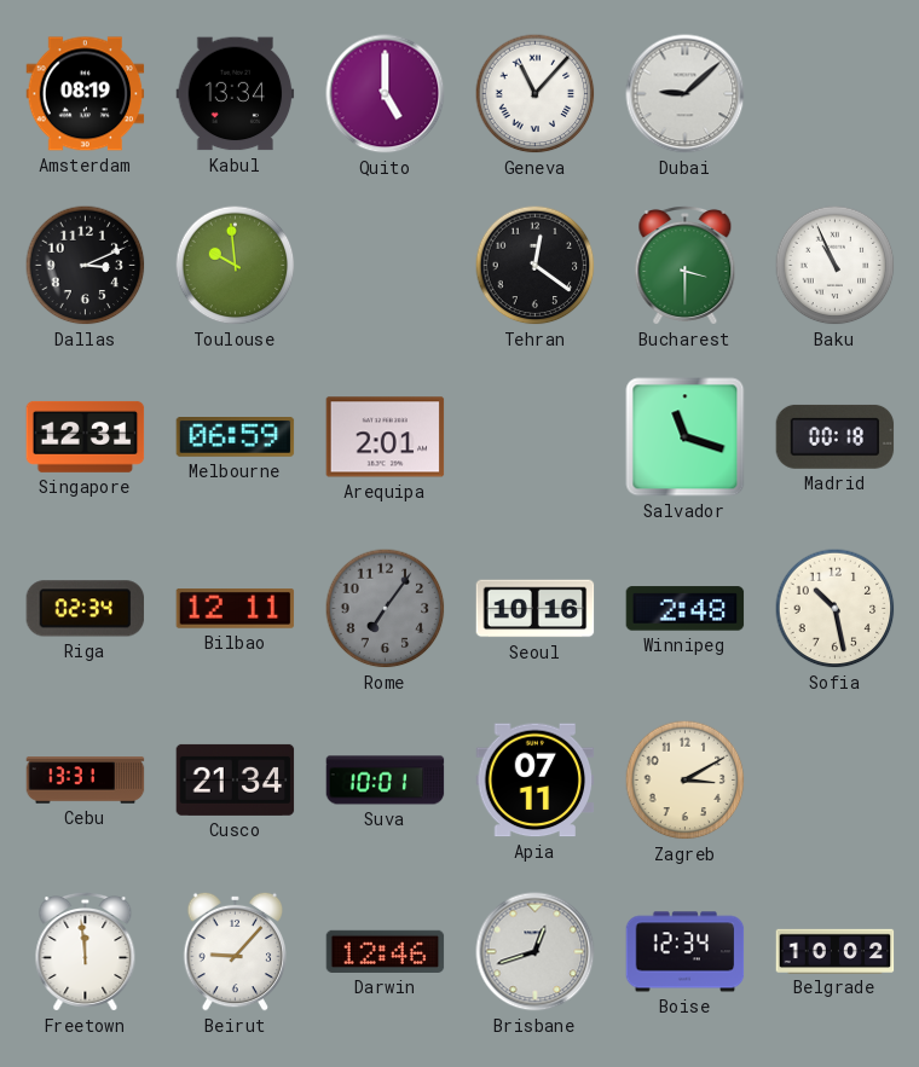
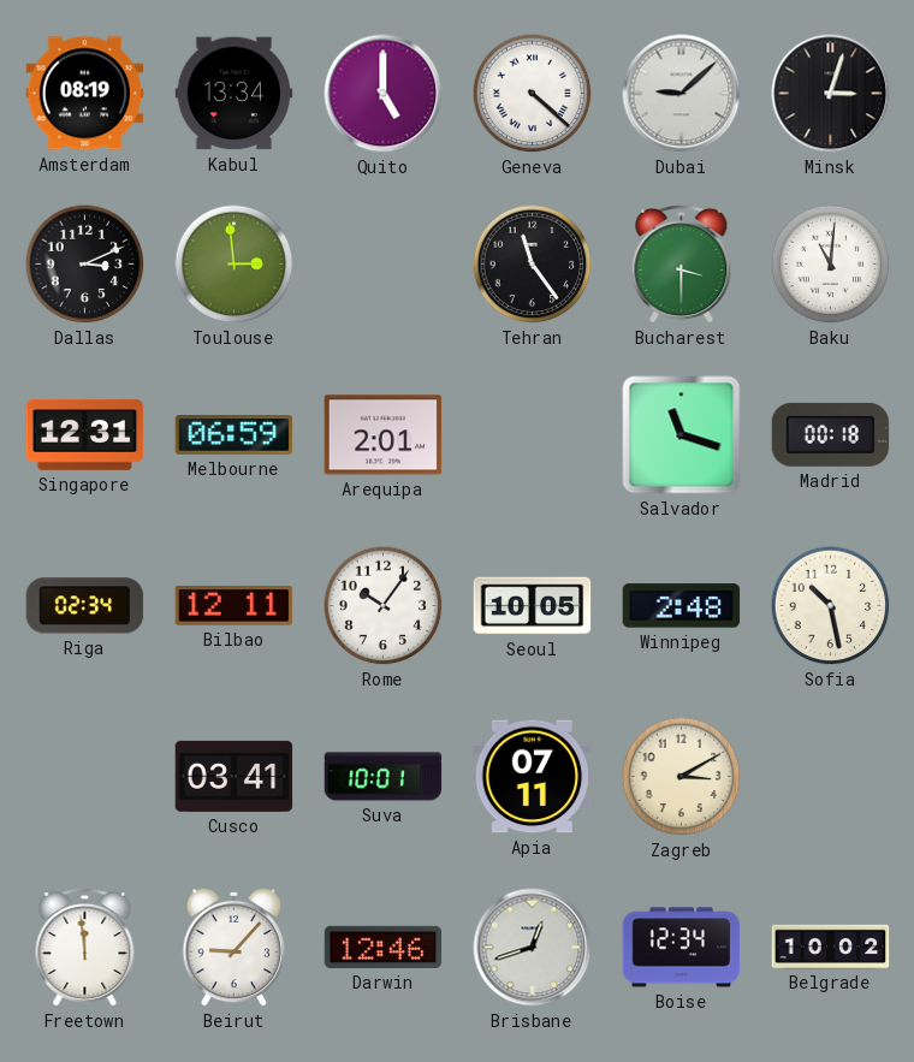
Geneva: 11:07 -> 4:22 (533, 94)
Minsk: none -> 3:03 (831, 94)
Toulouse: 9:59 -> 2:59 (235, 265)
Tehran: 12:21 -> 11:24 (533, 265)
Baku: 10:56 -> 11:01 (831, 265)
Rome: 7:06 -> 10:06 (384, 606)
Rome dial: grey -> white (384, 606)
Seoul: 10:16 -> 10:05 (533, 606)
Cebu: 13:31 -> none (86, 781)
Cusco: 21:34 -> 03:41 (235, 776)
